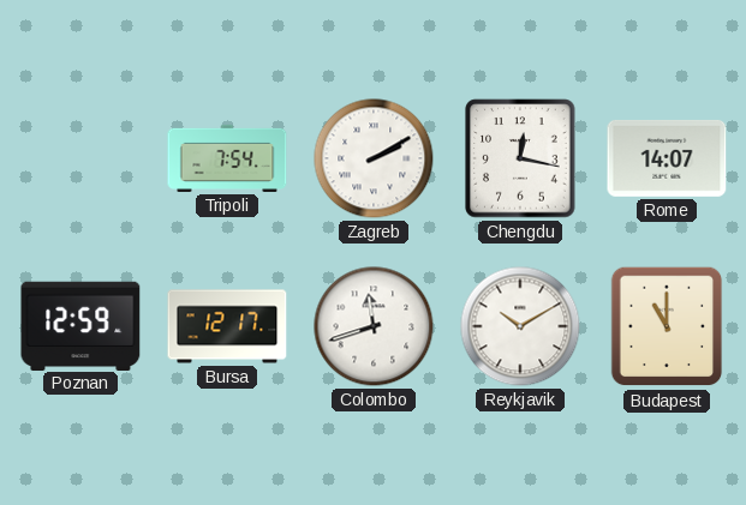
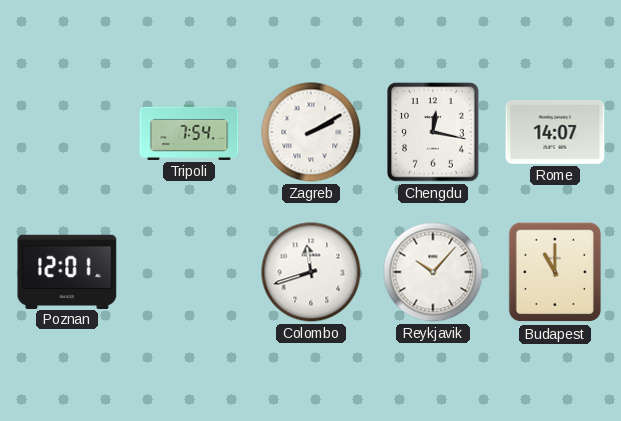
Poznan: 12:59 -> 12:01 (67, 271)
Bursa: 12:17 -> none (227, 326)
Reykjavik: 10:10 -> 10:07 (433, 272)
